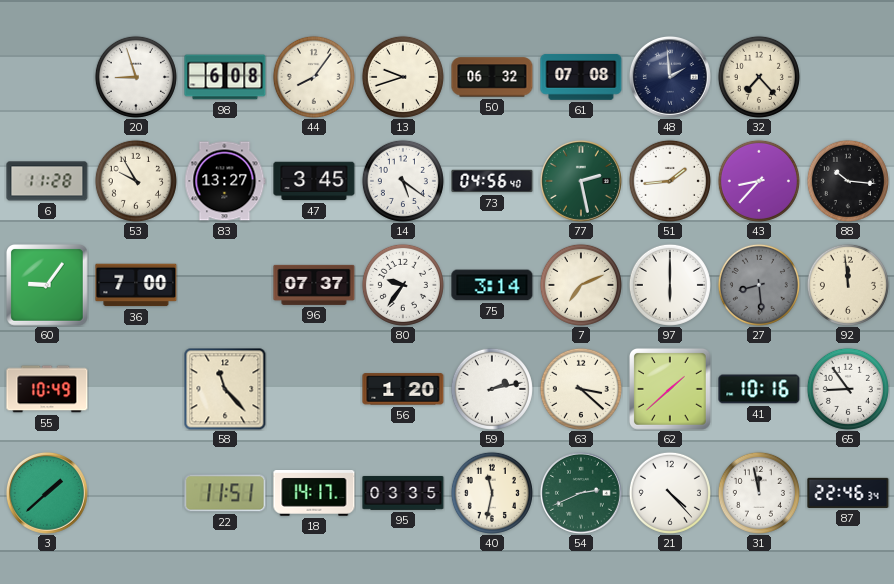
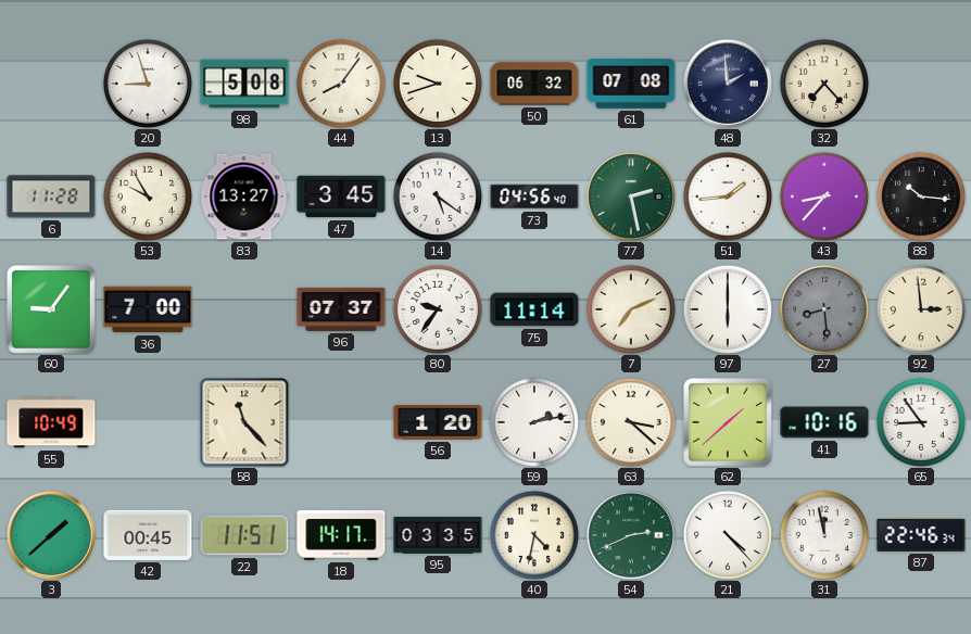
98: 6:08 -> 5:08 (244, 84)
75: 3:14 -> 11:14 (534, 309)
92: 11:59 -> 2:59 (921, 309)
42: none -> 00:45 (148, 535)
40: 11:32 -> 4:32 (534, 535)
